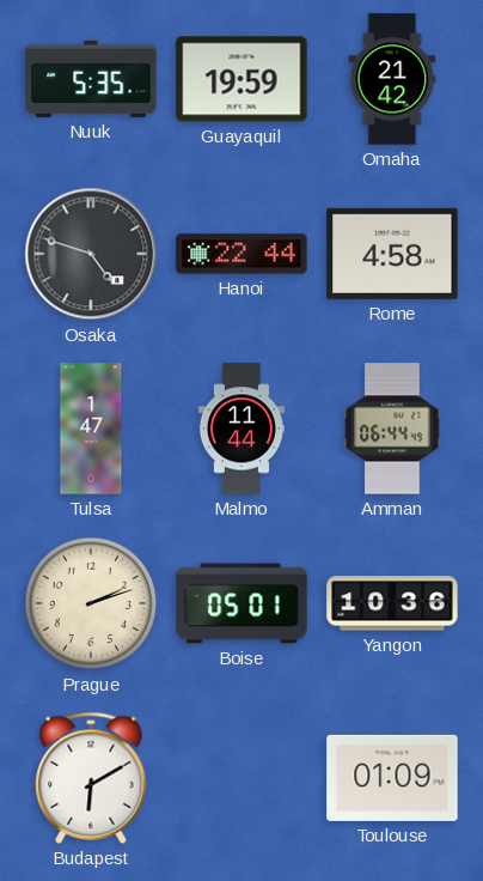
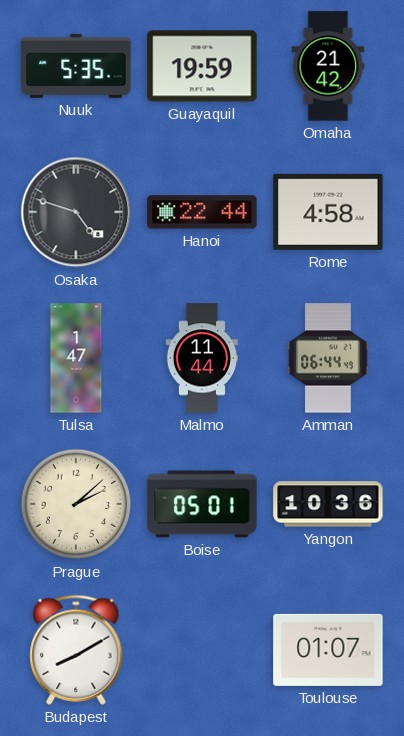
Prague: 2:12 -> 2:08 (76, 504)
Budapest: 6:10 -> 8:10 (76, 650)
Toulouse: 01:09 -> 01:07 (328, 650)
